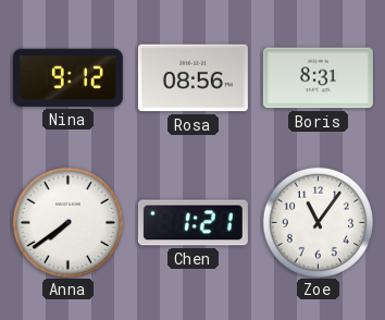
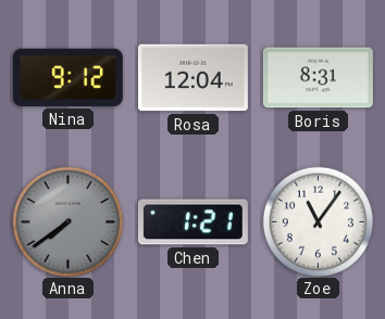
Rosa: 08:56 -> 12:04 (192, 78)
Anna dial: white -> grey (67, 221)
